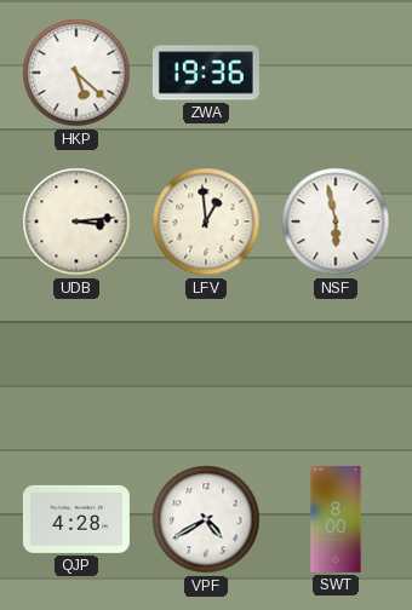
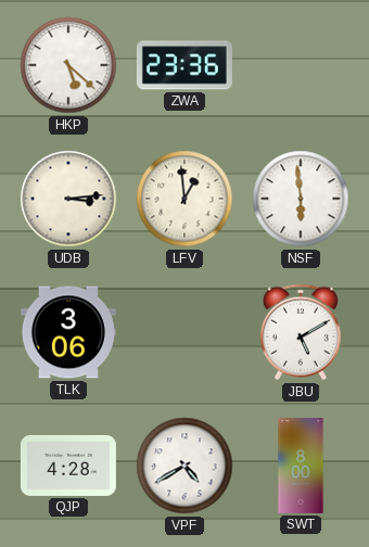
ZWA: 19:36 -> 23:36 (184, 65)
NSF: 5:58 -> 5:59 (301, 199)
TLK: none -> 3:06 (68, 332)
JBU: none -> 5:10 (301, 332)
